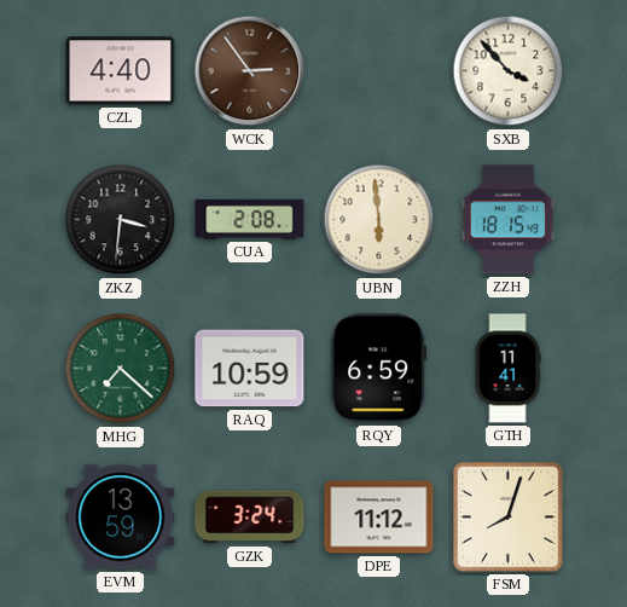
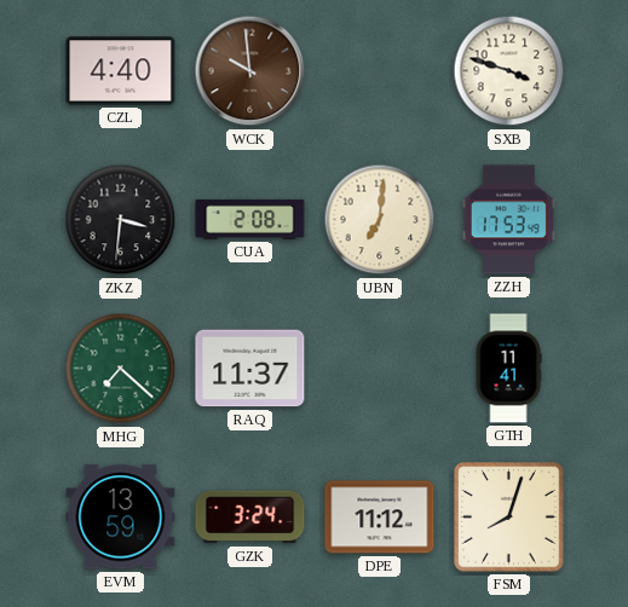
WCK: 2:54 -> 9:59 (250, 71)
SXB: 3:53 -> 3:48 (509, 71)
UBN: 5:59 -> 7:01 (380, 220)
ZZH: 18:15 -> 17:53 (508, 220)
RAQ: 10:59 -> 11:37 (250, 369)
RQY: 6:59 -> none (379, 369)
